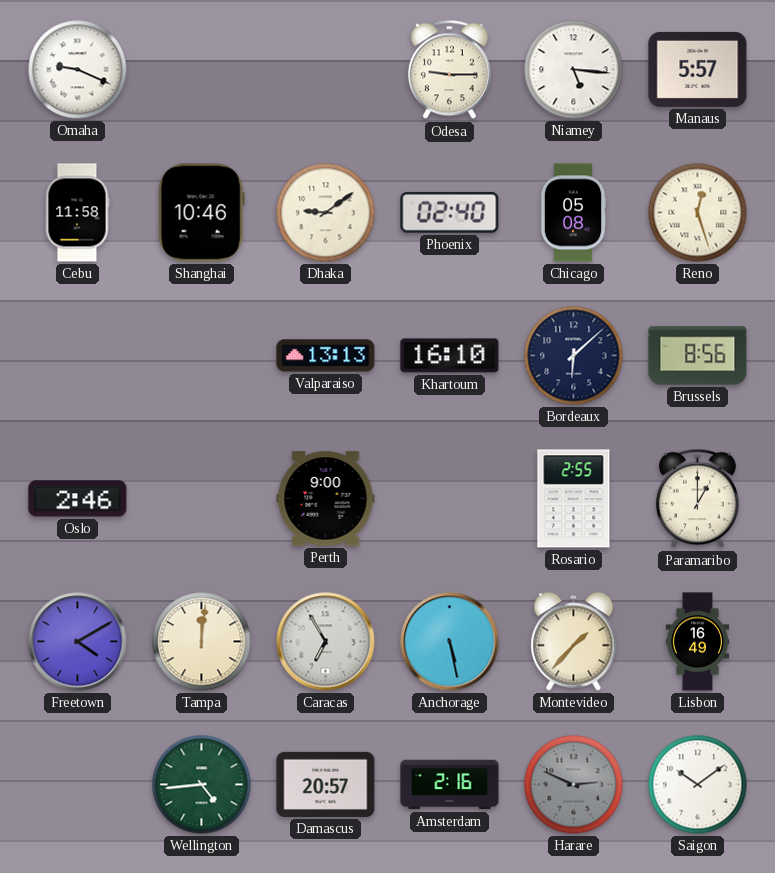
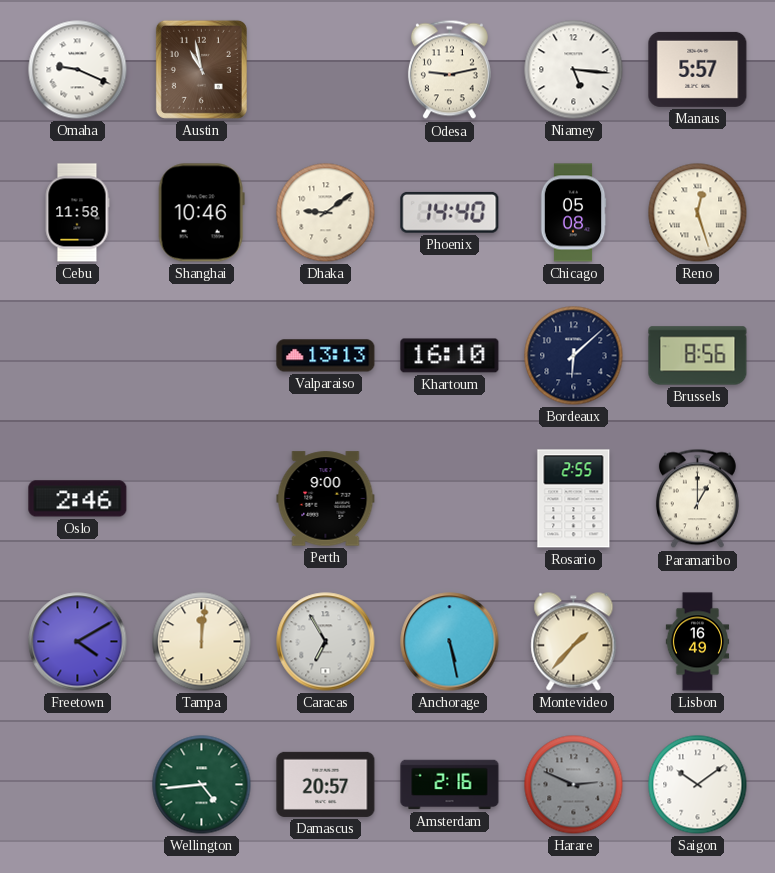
Austin: none -> 10:58 (201, 69)
Odesa: 9:15 -> 9:13 (449, 70)
Phoenix: 02:40 -> 14:40 (450, 212)
